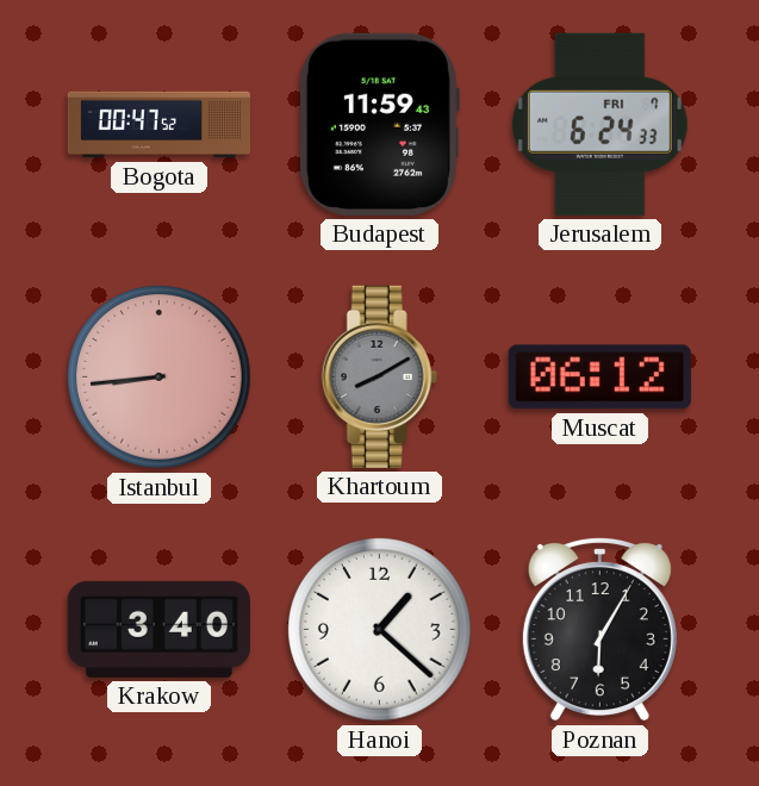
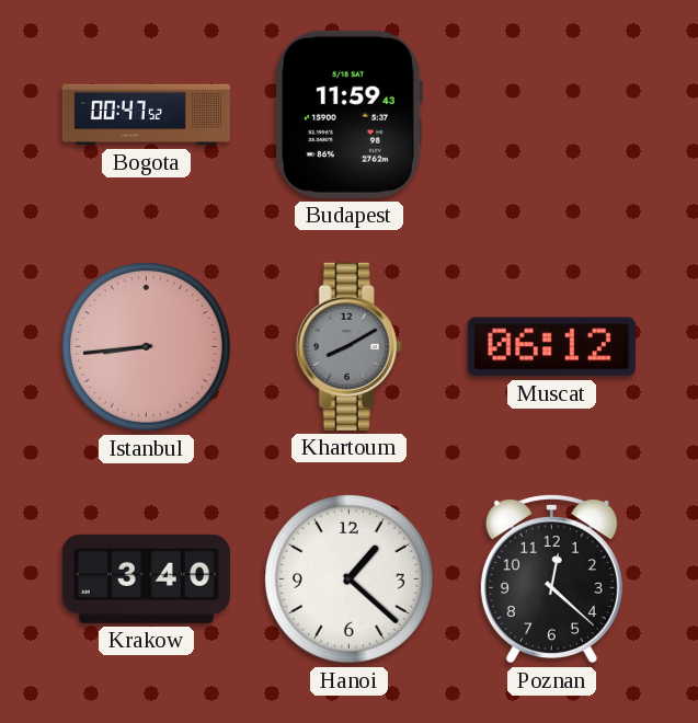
Jerusalem: 6:24 -> none (599, 124)
Poznan: 6:05 -> 12:22 (551, 578)
